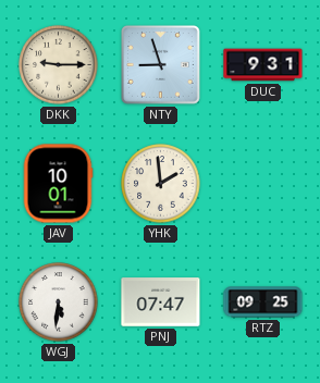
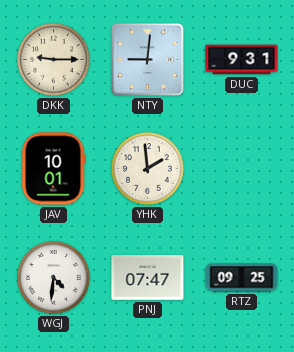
NTY: 8:57 -> 9:01 (148, 60)
WGJ: 5:31 -> 4:31 (54, 278)
